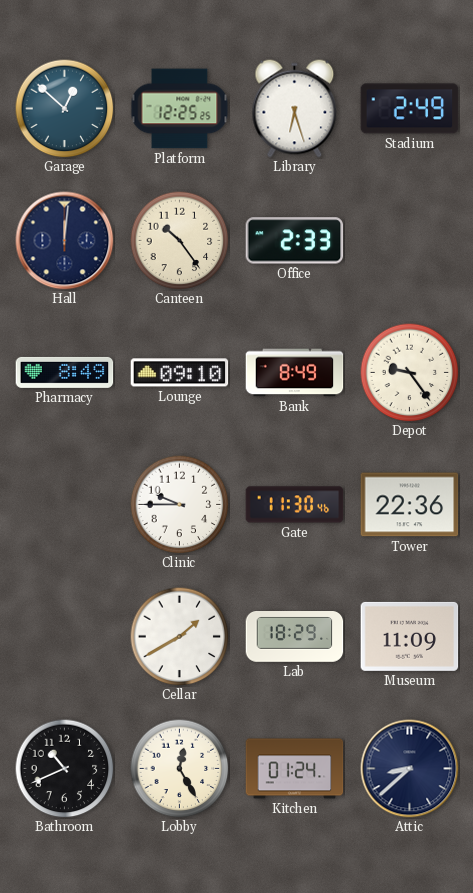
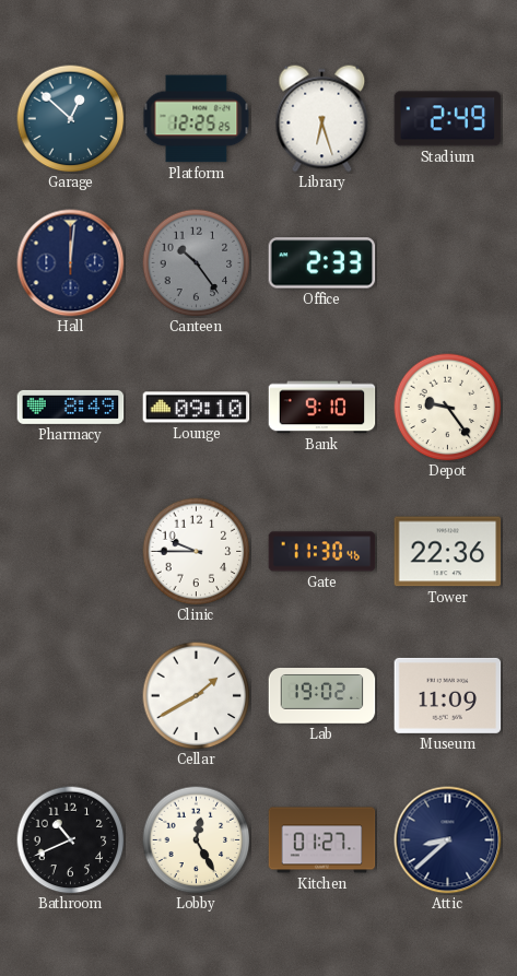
Canteen dial: cream -> grey (197, 263)
Bank: 8:49 -> 9:10 (322, 408)
Lab: 18:29 -> 19:02 (322, 696)
Kitchen: 01:24 -> 01:27 (322, 840)
